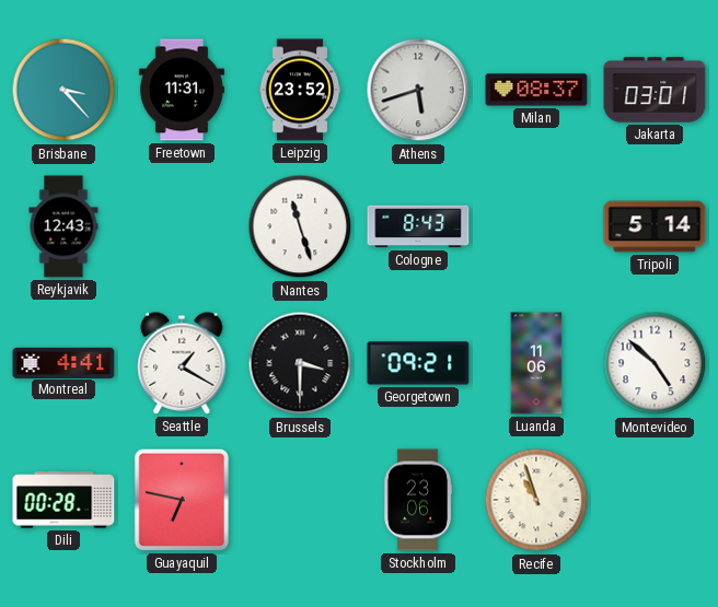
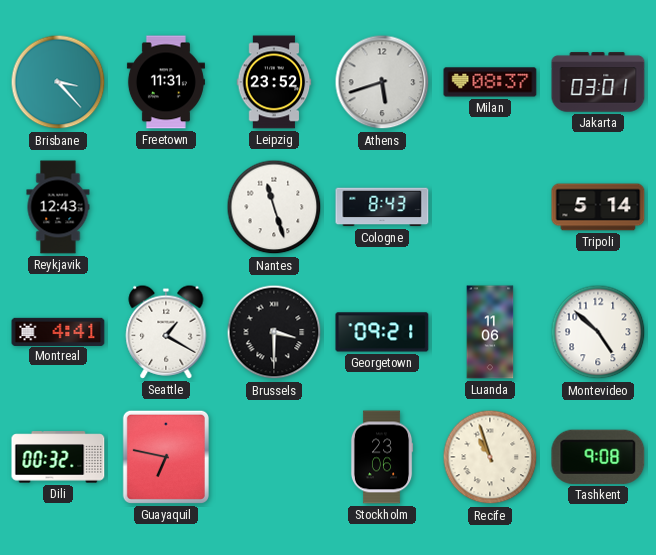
Dili: 00:28 -> 00:32 (58, 457)
Tashkent: none -> 9:08 (598, 457)
